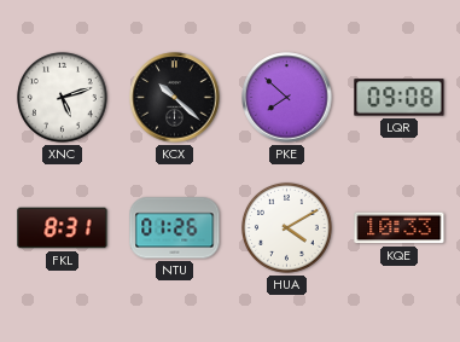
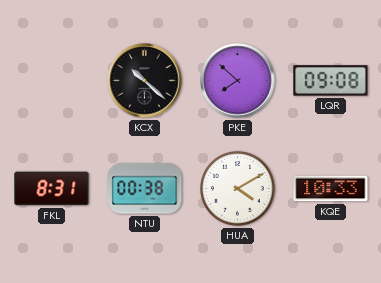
XNC: 5:12 -> none (62, 97)
NTU: 01:26 -> 00:38 (145, 189)
